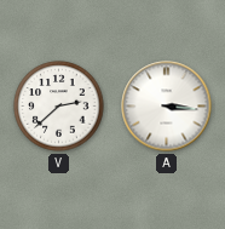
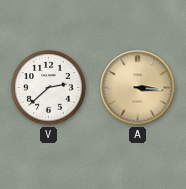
A dial: white -> champagne (138, 88)
